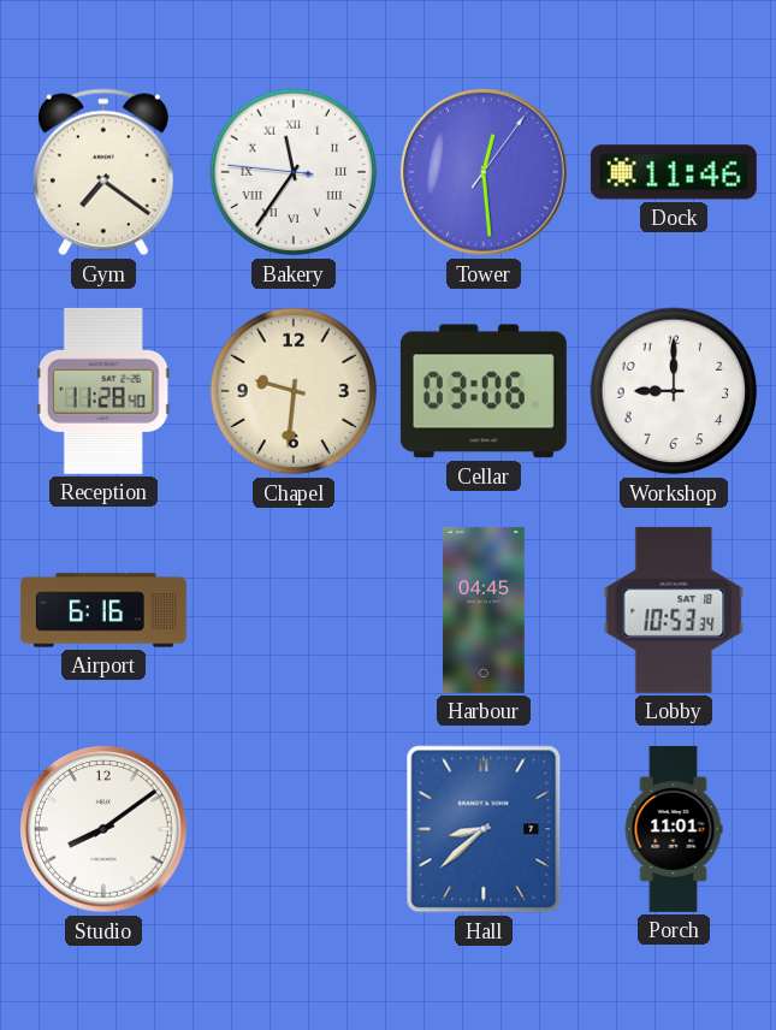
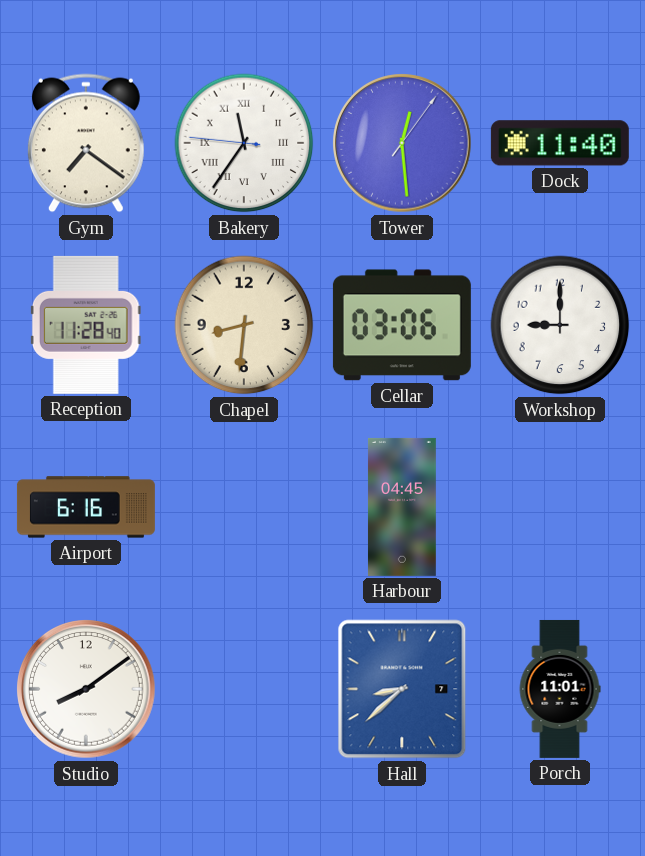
Dock: 11:46 -> 11:40 (560, 143)
Chapel: 9:31 -> 8:31 (244, 325)
Lobby: 10:53 -> none (674, 610)
